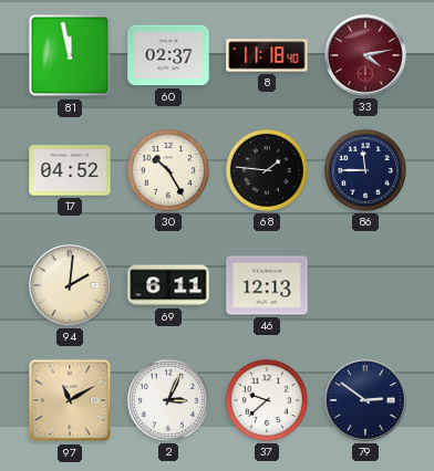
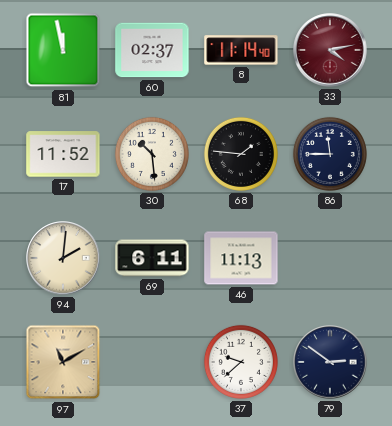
8: 11:18 -> 11:14 (241, 50)
17: 04:52 -> 11:52 (63, 154)
30: 10:25 -> 10:29 (152, 154)
46: 12:13 -> 11:13 (241, 258)
2: 3:04 -> none (168, 400)
